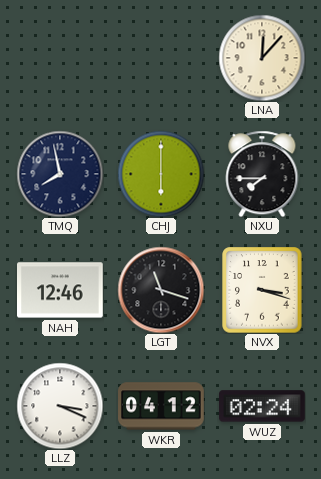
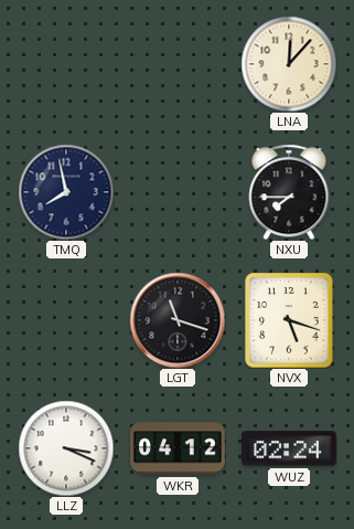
CHJ: 6:00 -> none (161, 174)
NAH: 12:46 -> none (61, 290)
NVX: 3:18 -> 5:18 (289, 320)
